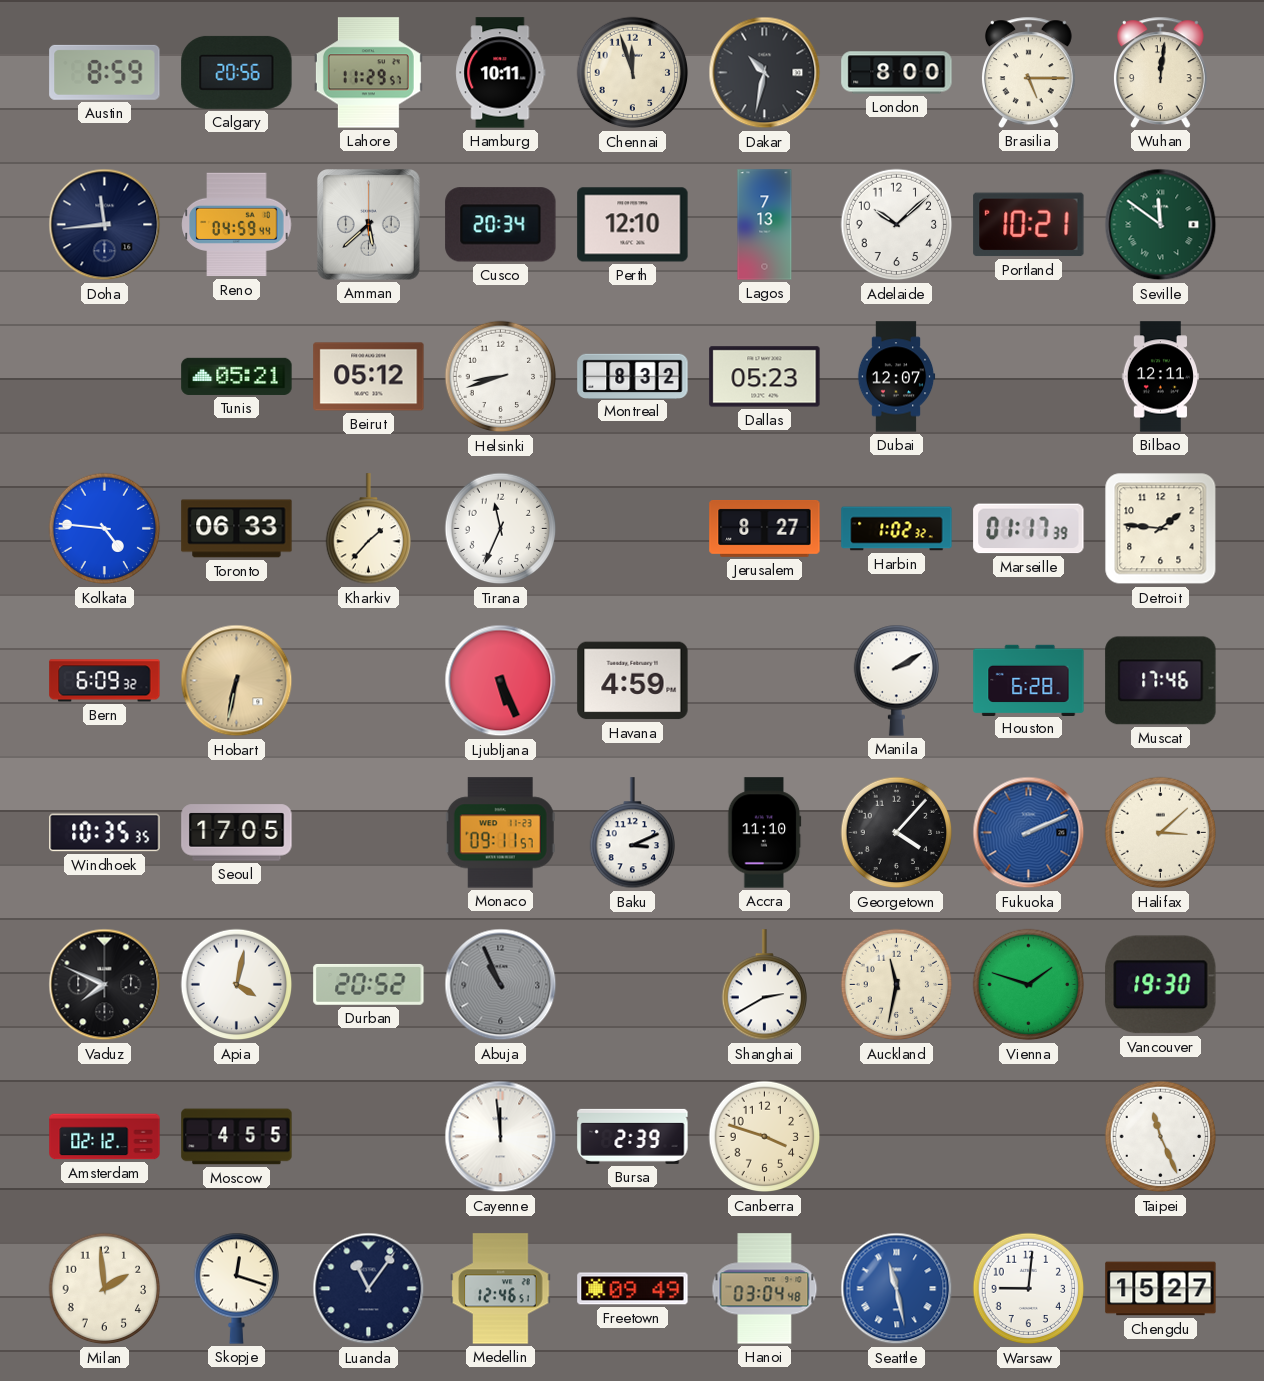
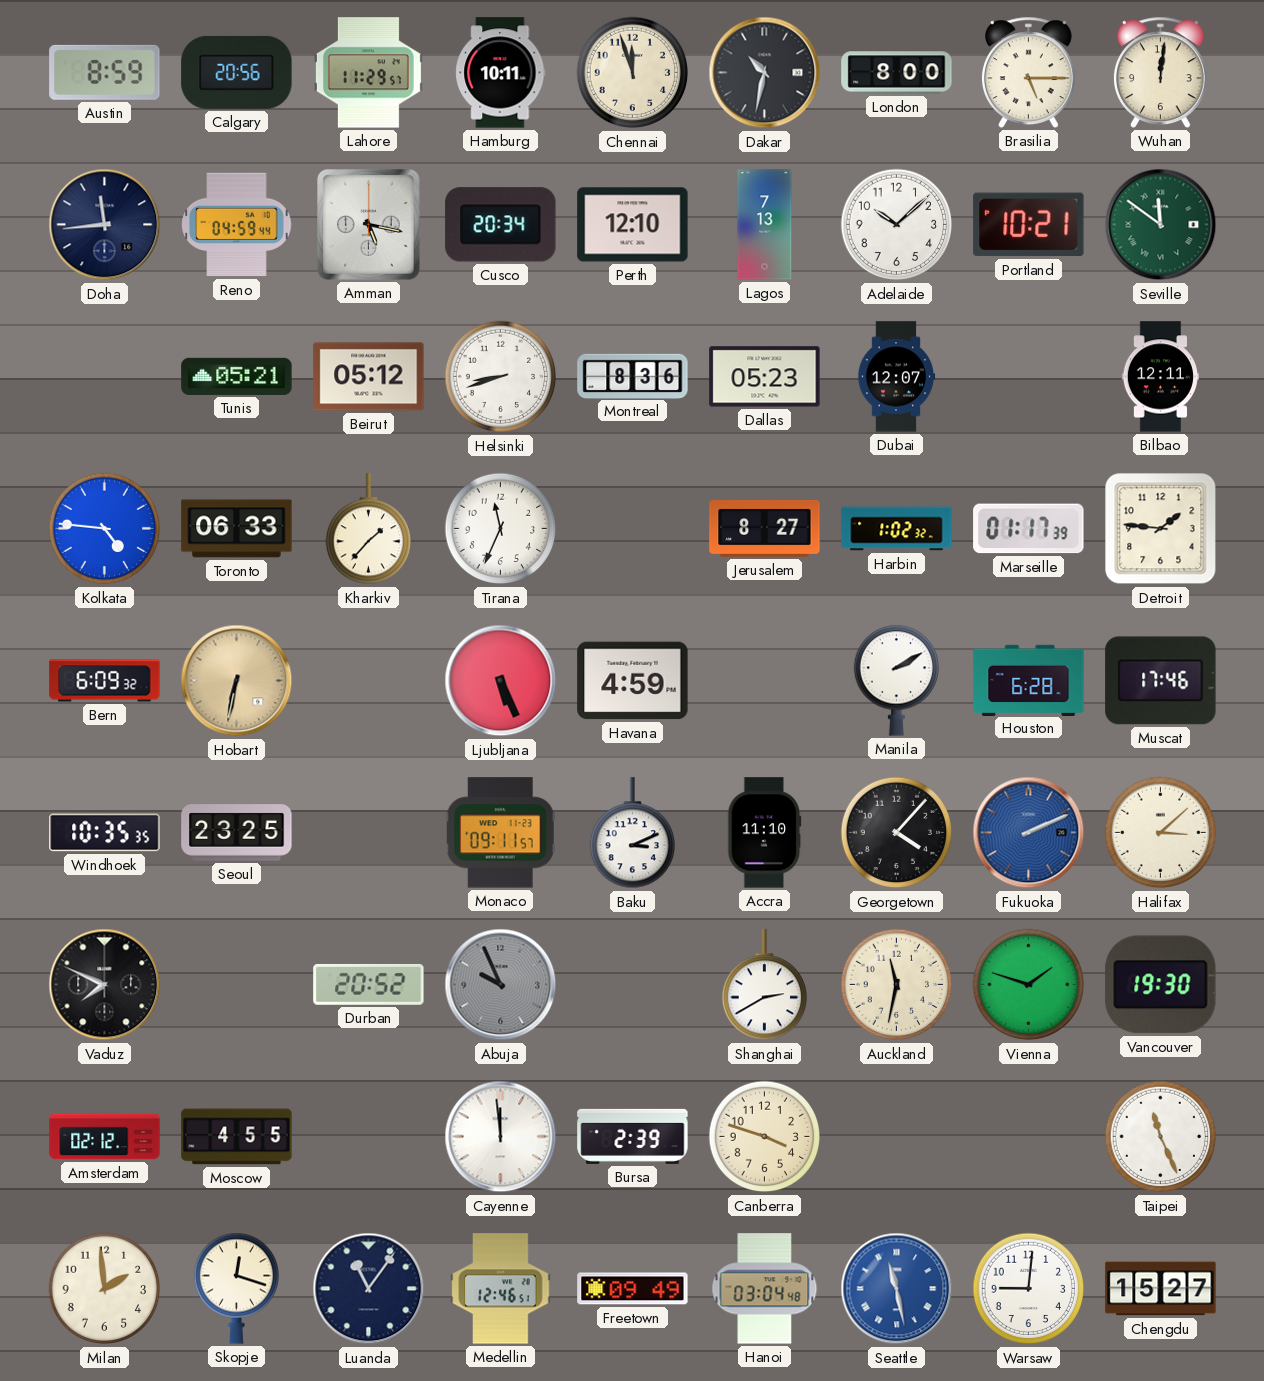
Amman: 5:38 -> 5:17 (369, 225)
Montreal: 8:32 -> 8:36 (633, 376)
Seoul: 17:05 -> 23:25 (237, 833)
Apia: 4:02 -> none (237, 985)
Abuja: 10:56 -> 9:56 (501, 985)
